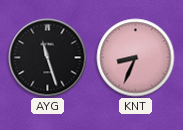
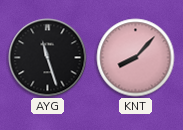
KNT: 8:34 -> 8:07 (136, 58)
